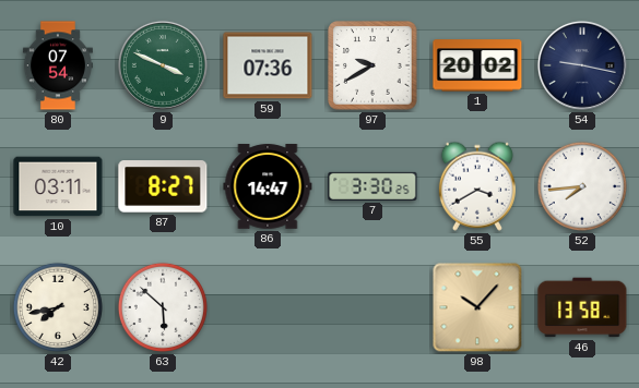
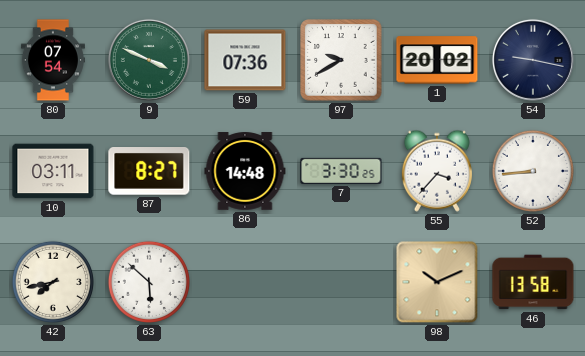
86: 14:47 -> 14:48 (245, 171)
55: 3:40 -> 3:37 (437, 171)
52: 7:44 -> 8:44 (533, 171)
98: 10:07 -> 10:11 (437, 282)
